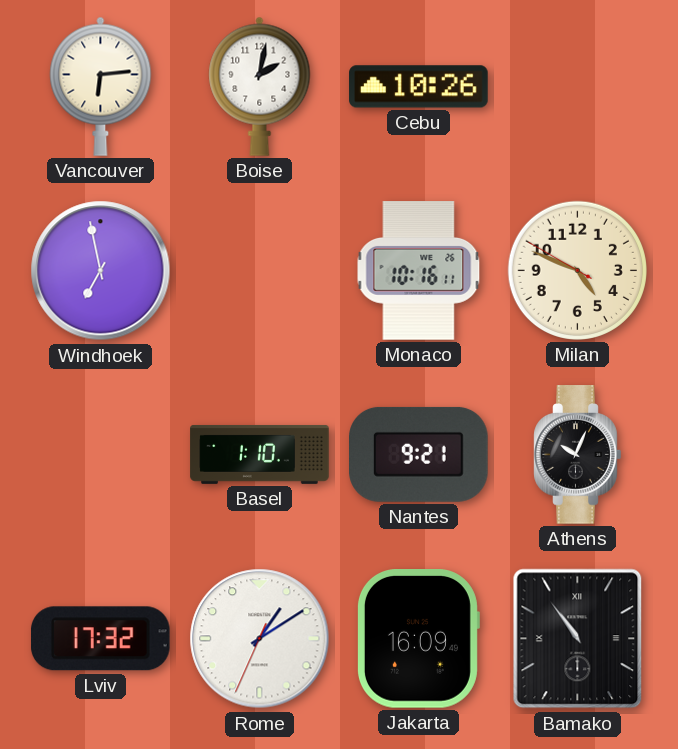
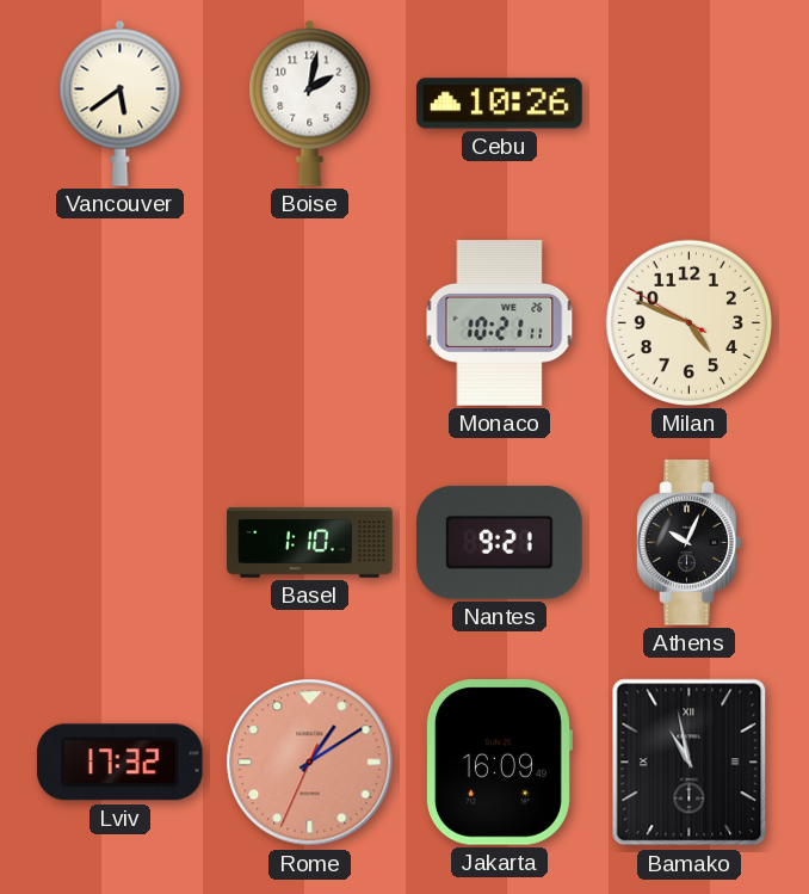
Vancouver: 6:14 -> 5:39 (121, 103)
Windhoek: 6:58 -> none (101, 271)
Monaco: 10:16 -> 10:21 (500, 323)
Rome dial: white -> salmon (310, 763)
Bamako: 10:54 -> 10:58 (690, 763)
